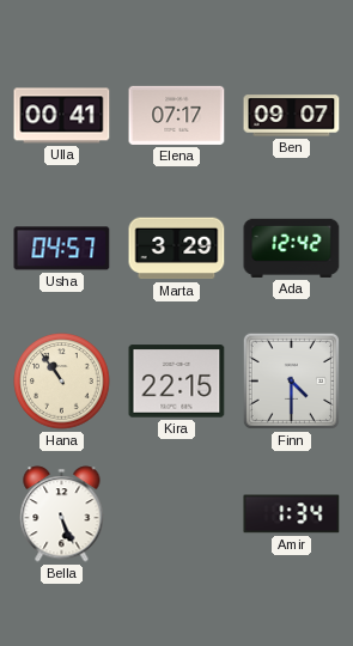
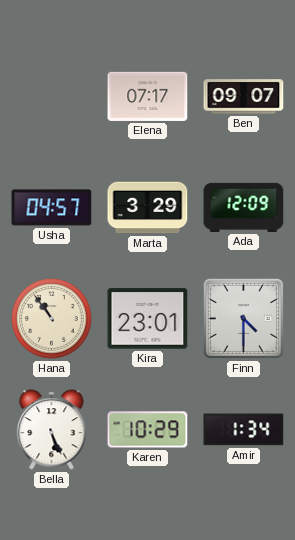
Ulla: 00:41 -> none (62, 116)
Ada: 12:42 -> 12:09 (244, 207)
Kira: 22:15 -> 23:01 (148, 319)
Karen: none -> 10:29 (148, 430)
